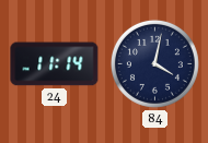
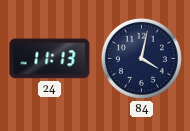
24: 11:14 -> 11:13 (50, 59)
